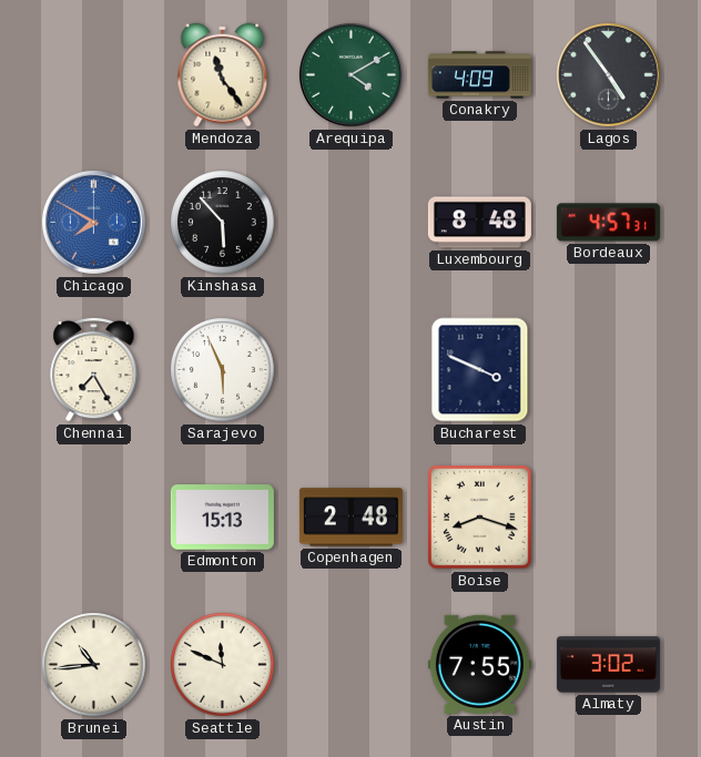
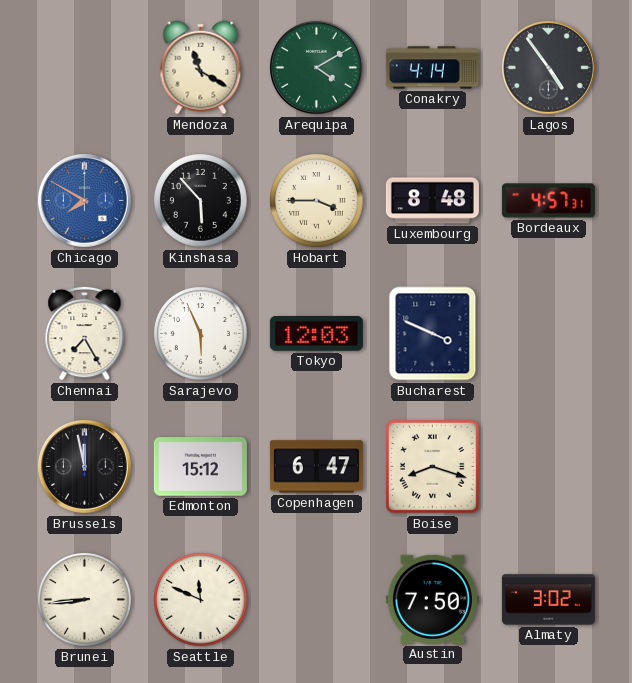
Mendoza: 11:24 -> 11:20 (201, 68)
Conakry: 4:09 -> 4:14 (432, 68)
Hobart: none -> 3:45 (317, 201)
Tokyo: none -> 12:03 (316, 334)
Brussels: none -> 11:58 (84, 466)
Edmonton: 15:13 -> 15:12 (200, 467)
Copenhagen: 2:48 -> 6:47 (316, 467)
Brunei: 10:44 -> 8:44 (85, 600)
Austin: 7:55 -> 7:50 (432, 599)
